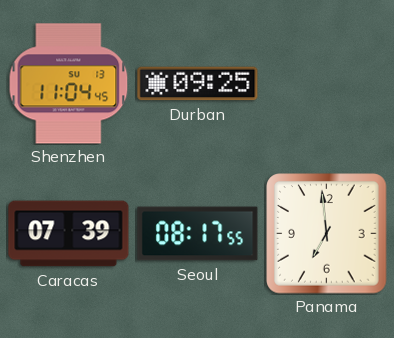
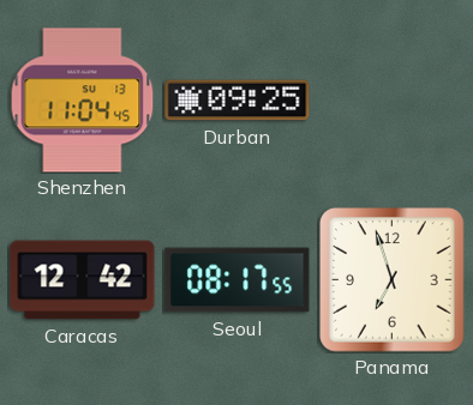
Caracas: 07:39 -> 12:42 (83, 280)
Panama: 6:59 -> 6:57 (393, 280)
